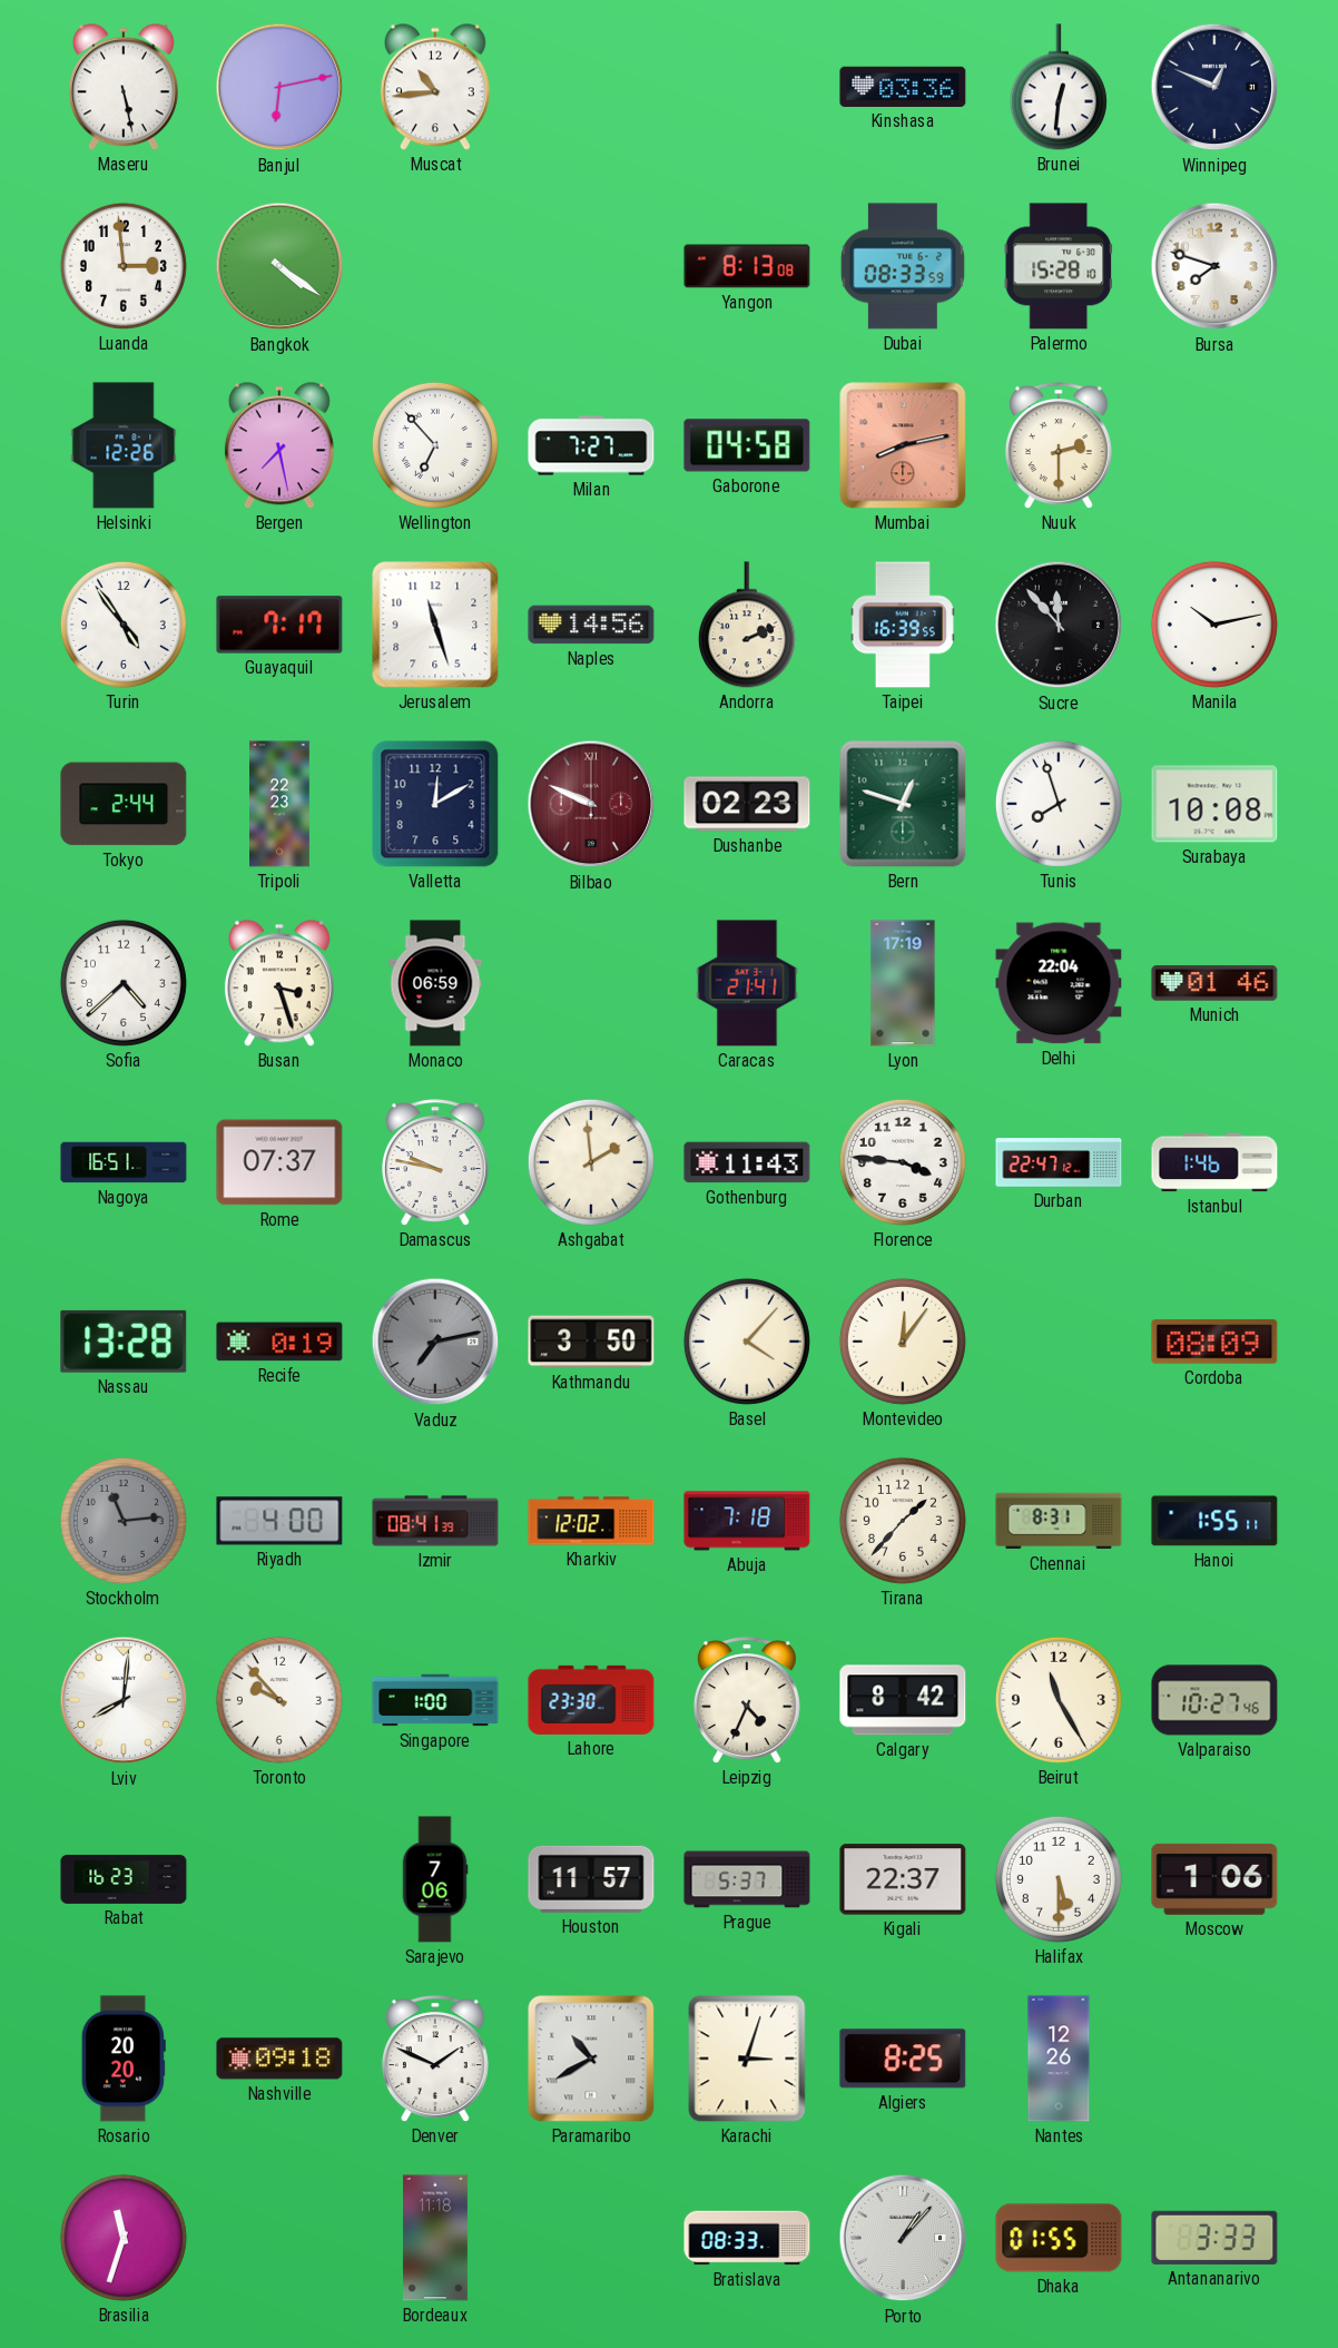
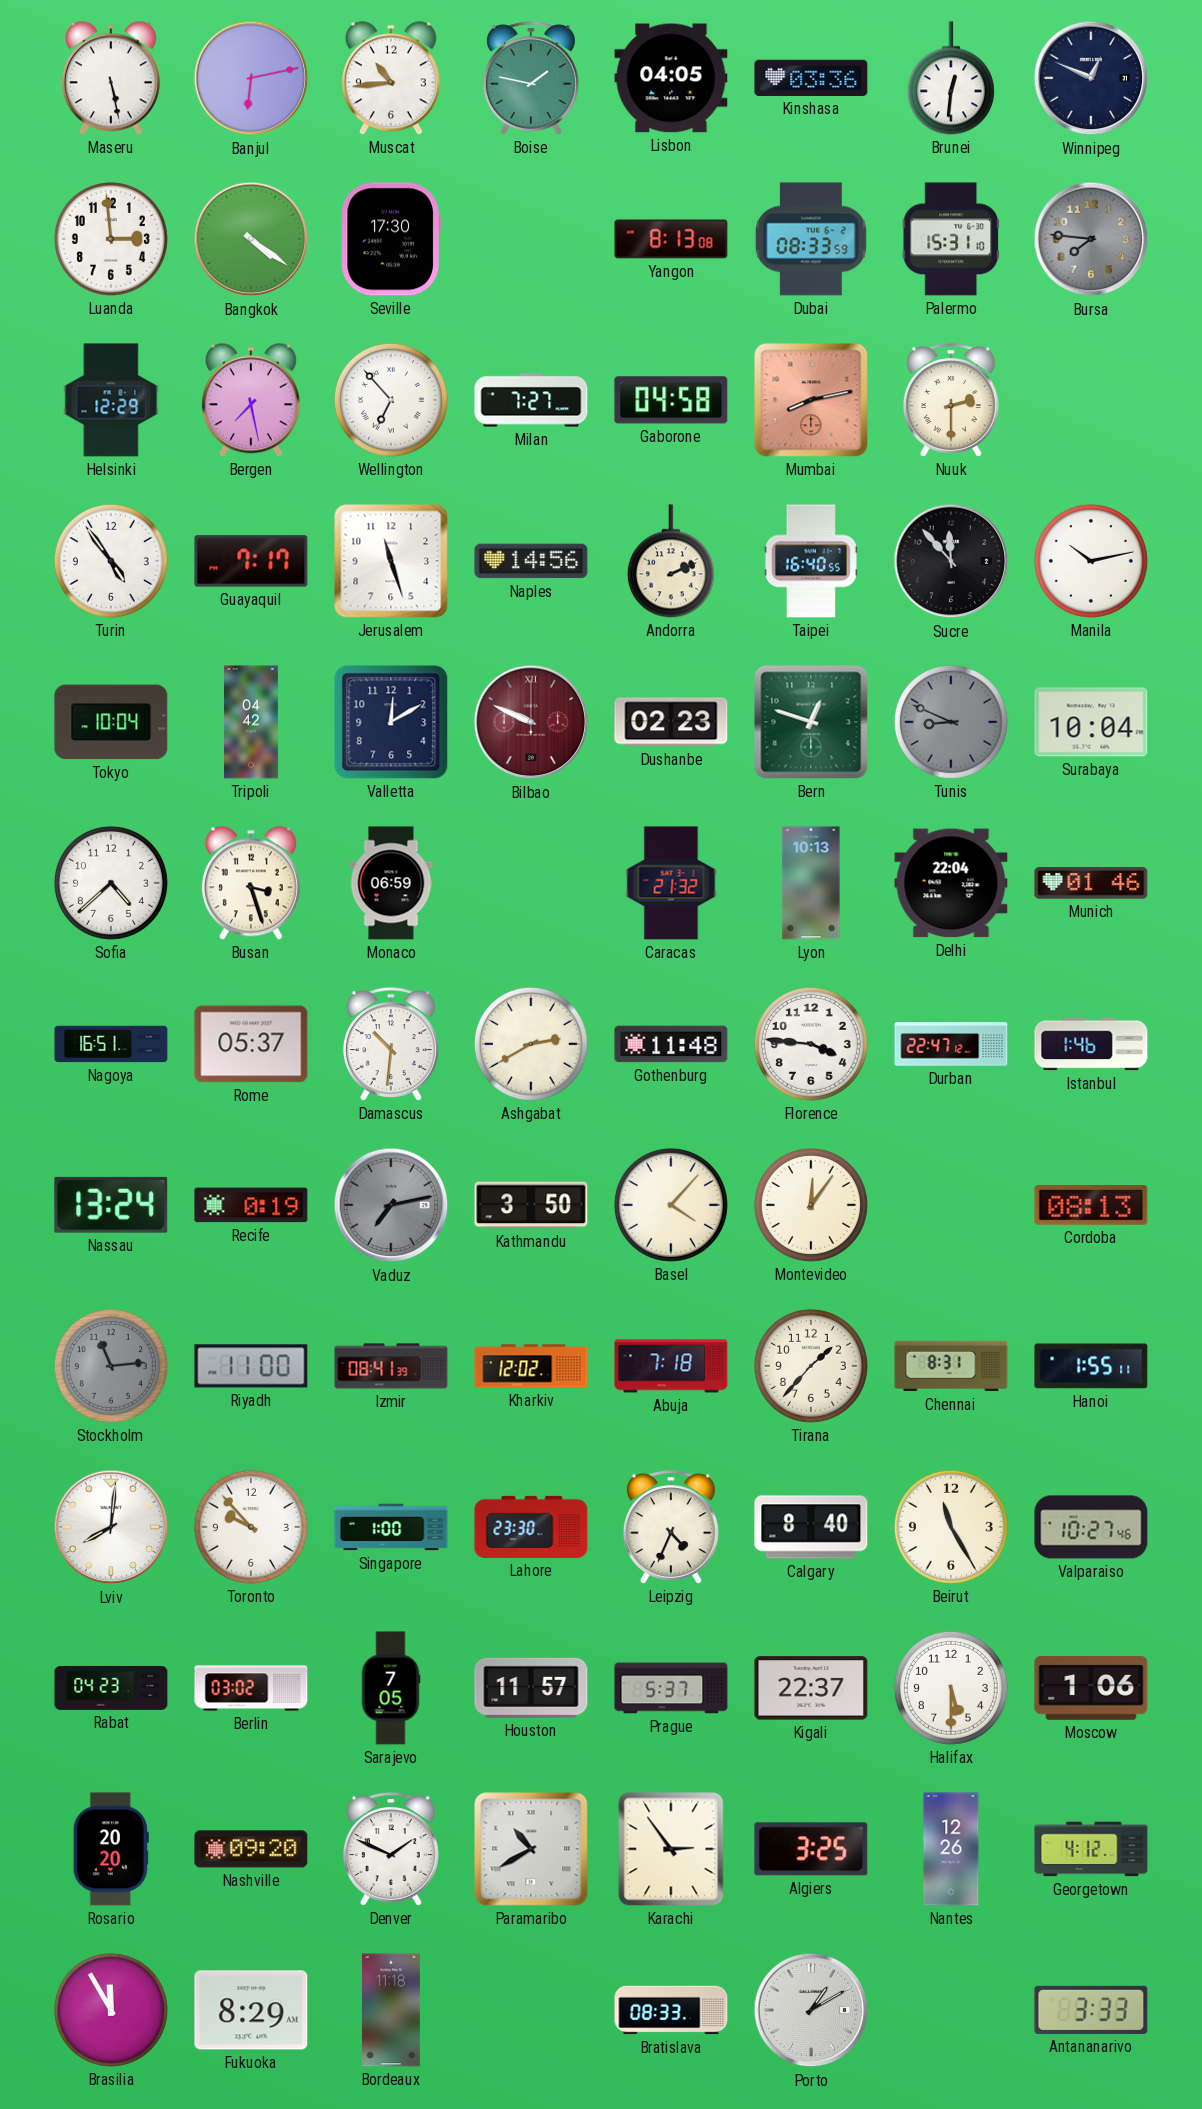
Boise: none -> 1:47 (531, 78)
Lisbon: none -> 04:05 (671, 78)
Seville: none -> 17:30 (391, 239)
Palermo: 15:28 -> 15:31 (951, 239)
Bursa: 7:48 -> 7:46 (1091, 239)
Bursa dial: white -> grey (1091, 239)
Helsinki: 12:26 -> 12:29 (111, 400)
Taipei: 16:39 -> 16:40 (811, 561)
Tokyo: 2:44 -> 10:04 (111, 722)
Tripoli: 22:23 -> 04:42 (252, 722)
Tunis: 7:57 -> 8:49 (951, 722)
Tunis dial: white -> grey (951, 722)
Surabaya: 10:08 -> 10:04 (1091, 722)
Caracas: 21:41 -> 21:32 (671, 883)
Lyon: 17:19 -> 10:13 (811, 883)
Rome: 07:37 -> 05:37 (251, 1044)
Damascus: 9:47 -> 10:31 (391, 1044)
Ashgabat: 1:59 -> 2:40 (531, 1044)
Gothenburg: 11:43 -> 11:48 (671, 1044)
Nassau: 13:28 -> 13:24 (111, 1205)
Cordoba: 08:09 -> 08:13 (1091, 1206)
Riyadh: 4:00 -> 11:00 (251, 1366)
Calgary: 8:42 -> 8:40 (811, 1527)
Rabat: 16:23 -> 04:23 (111, 1688)
Berlin: none -> 03:02 (251, 1688)
Sarajevo: 7:06 -> 7:05 (391, 1688)
Nashville: 09:18 -> 09:20 (251, 1849)
Karachi: 3:03 -> 2:54 (671, 1849)
Algiers: 8:25 -> 3:25 (811, 1849)
Georgetown: none -> 4:12 (1091, 1849)
Brasilia: 11:33 -> 11:55 (111, 2010)
Fukuoka: none -> 8:29 (251, 2010)
Porto: 1:07 -> 1:10 (811, 2010)
Dhaka: 01:55 -> none (1059, 2238)
